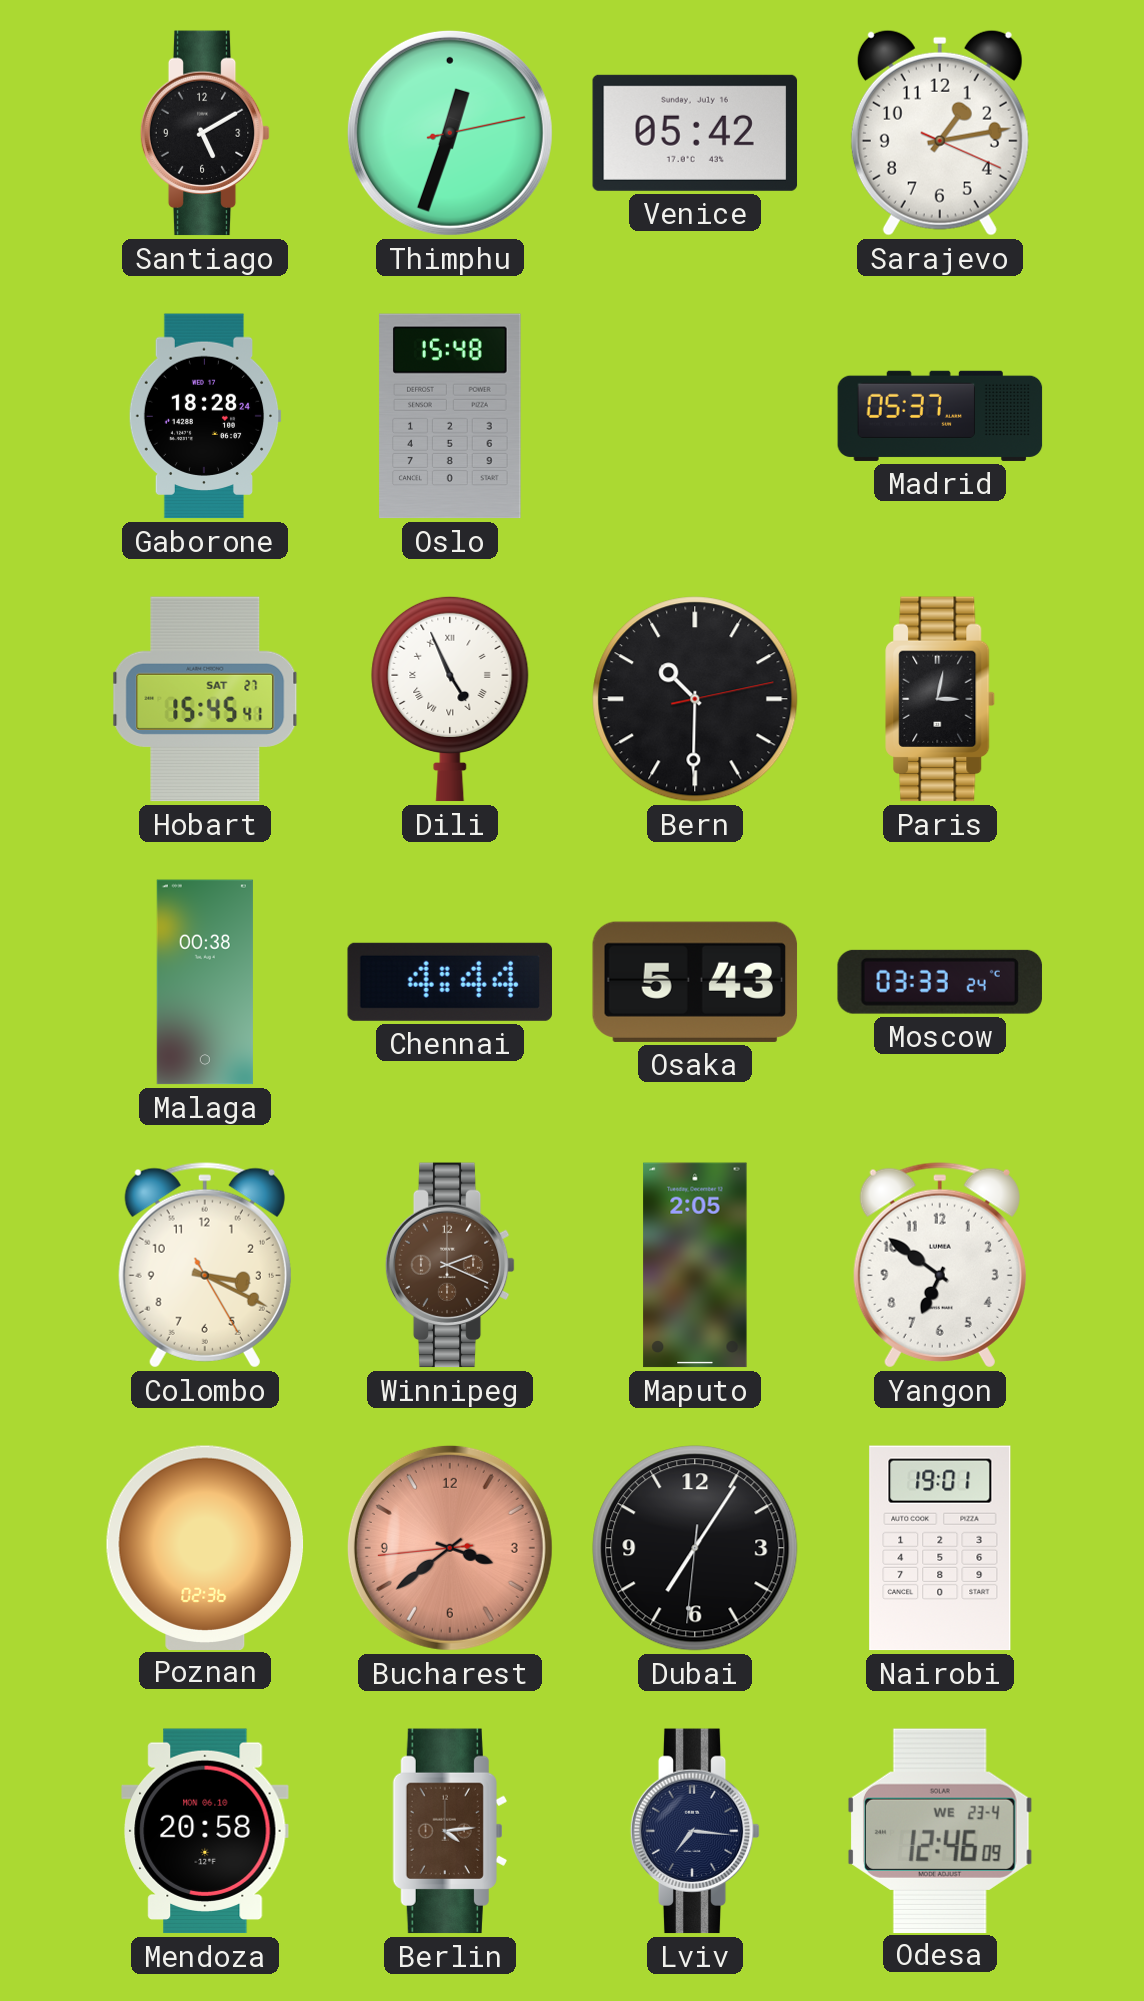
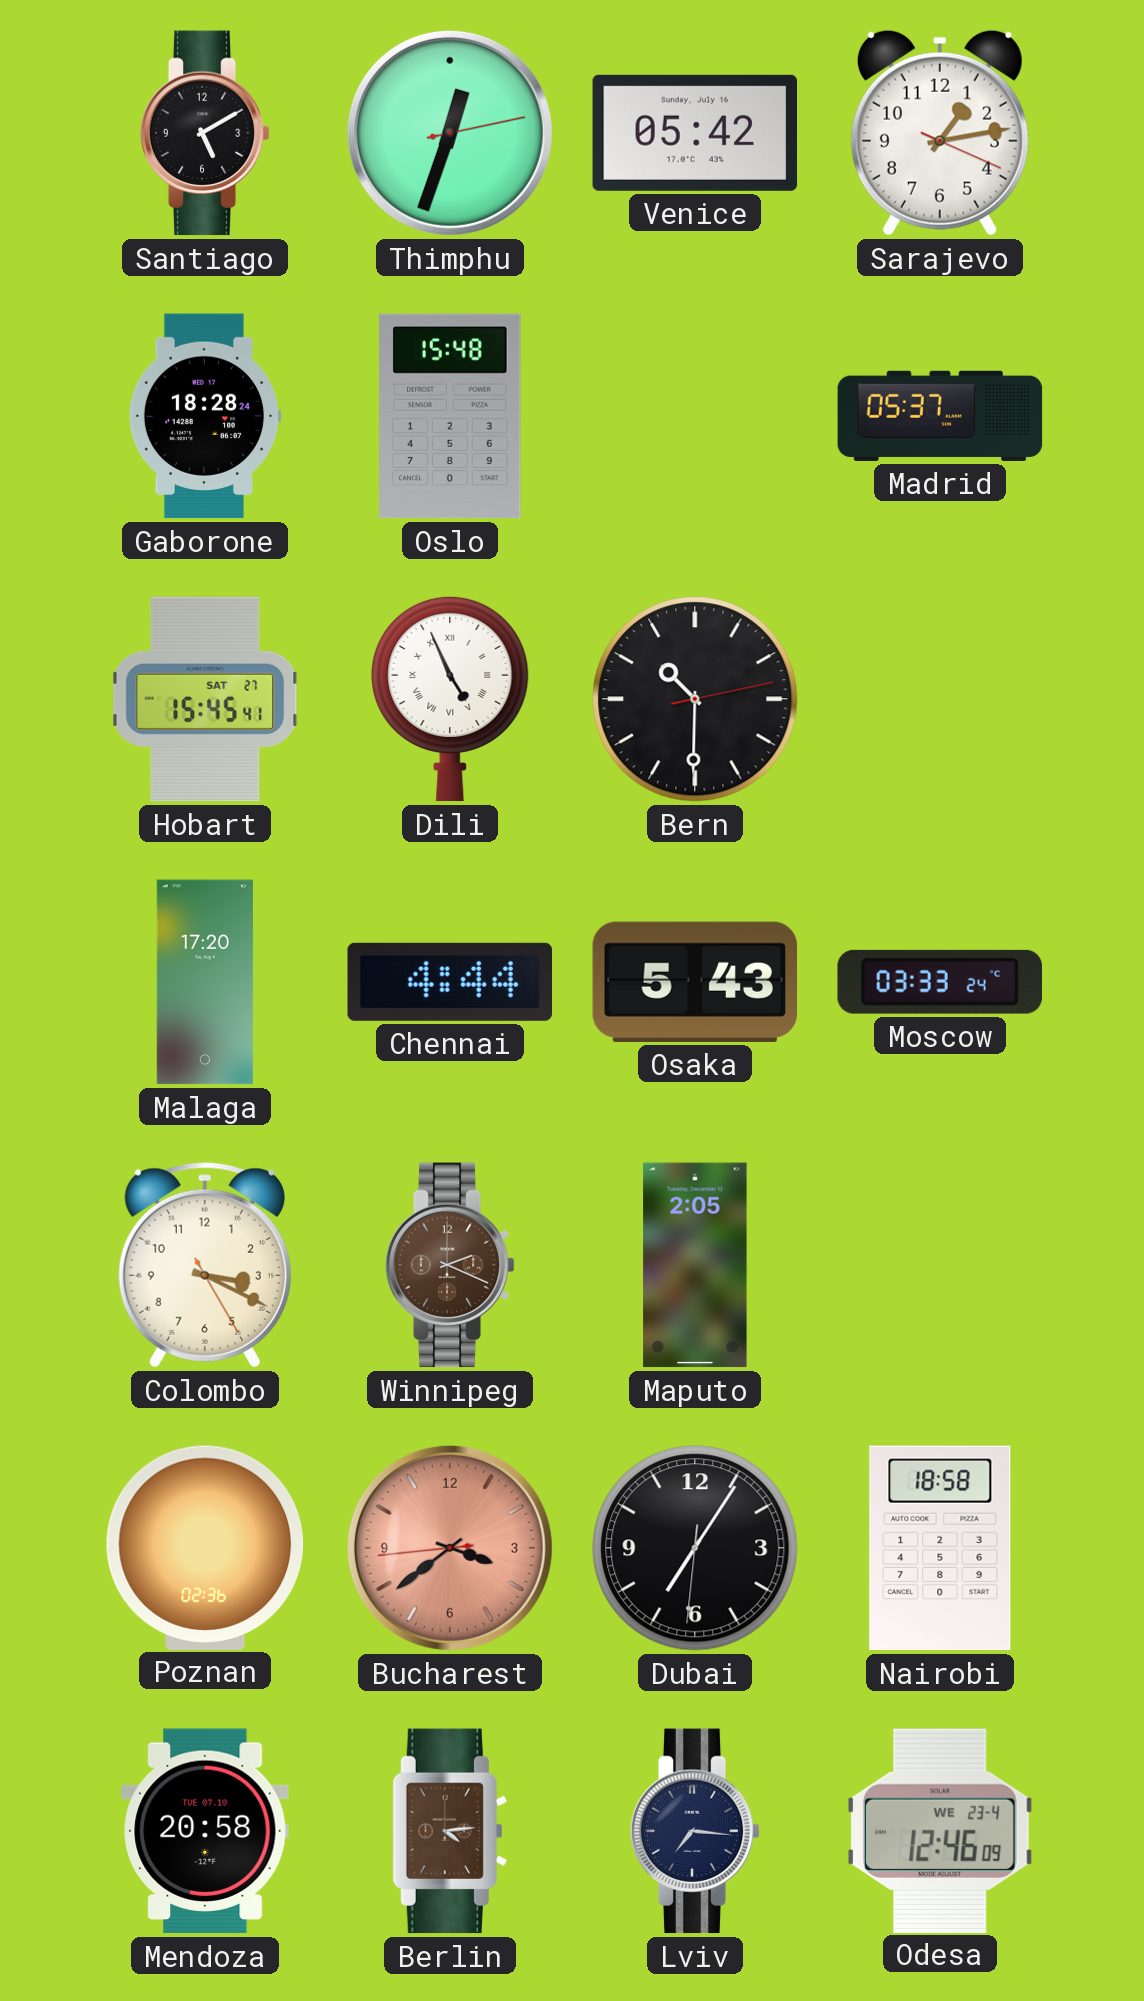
Paris: 3:02 -> none (940, 699)
Malaga: 00:38 -> 17:20 (205, 982)
Yangon: 6:51 -> none (940, 1265)
Nairobi: 19:01 -> 18:58 (940, 1548)
Mendoza date: MON 06.10 -> TUE 07.10 (205, 1831)
